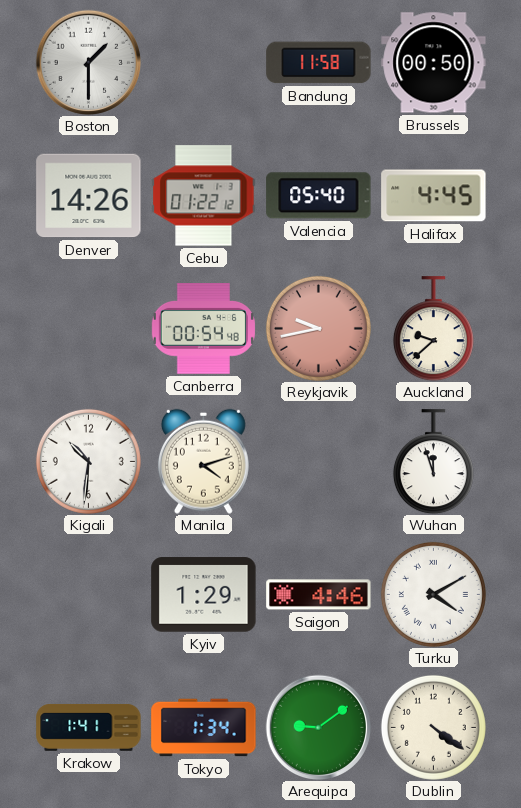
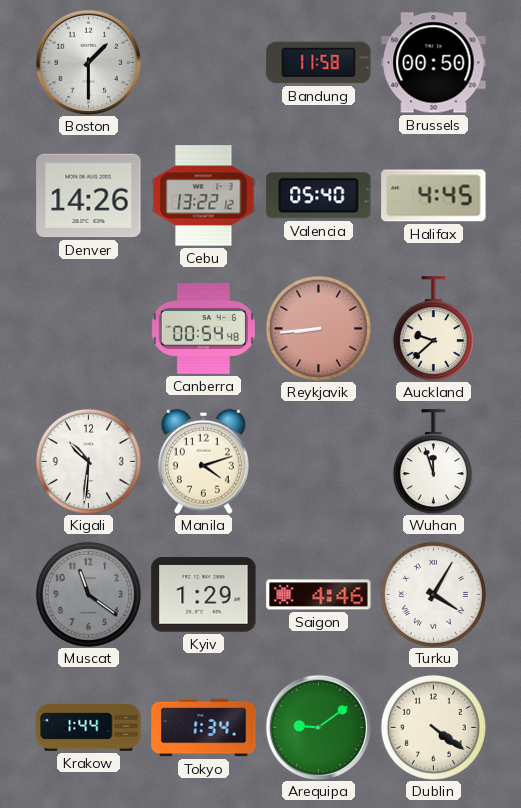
Cebu: 01:22 -> 13:22 (204, 196)
Reykjavik: 9:43 -> 8:44 (318, 328)
Muscat: none -> 11:21 (88, 594)
Turku: 4:10 -> 4:05 (433, 594)
Krakow: 1:41 -> 1:44 (89, 728)
